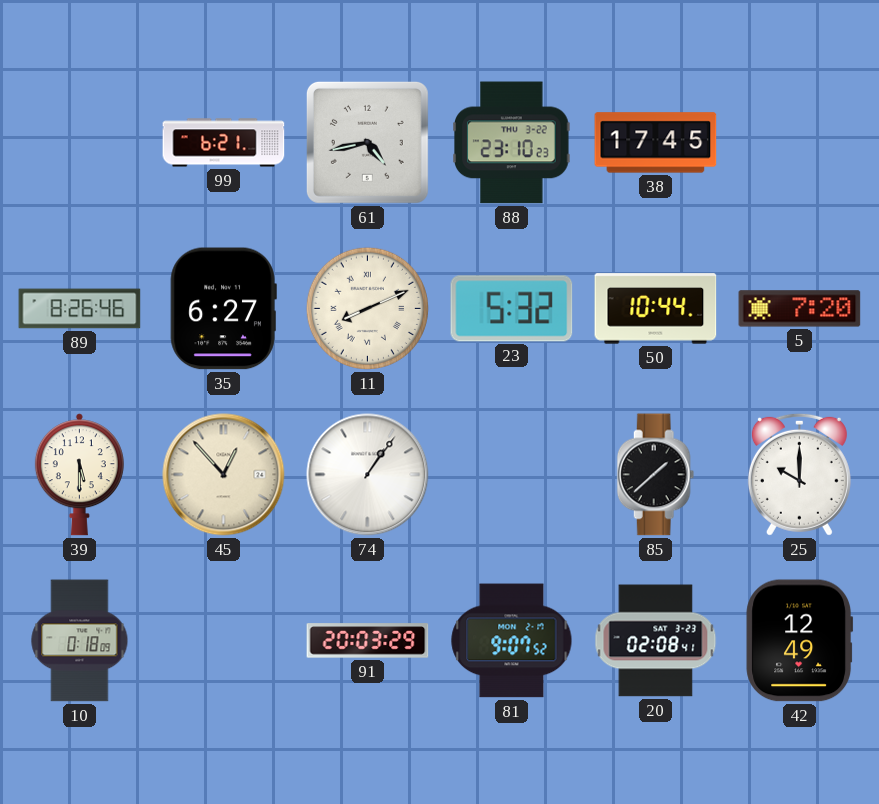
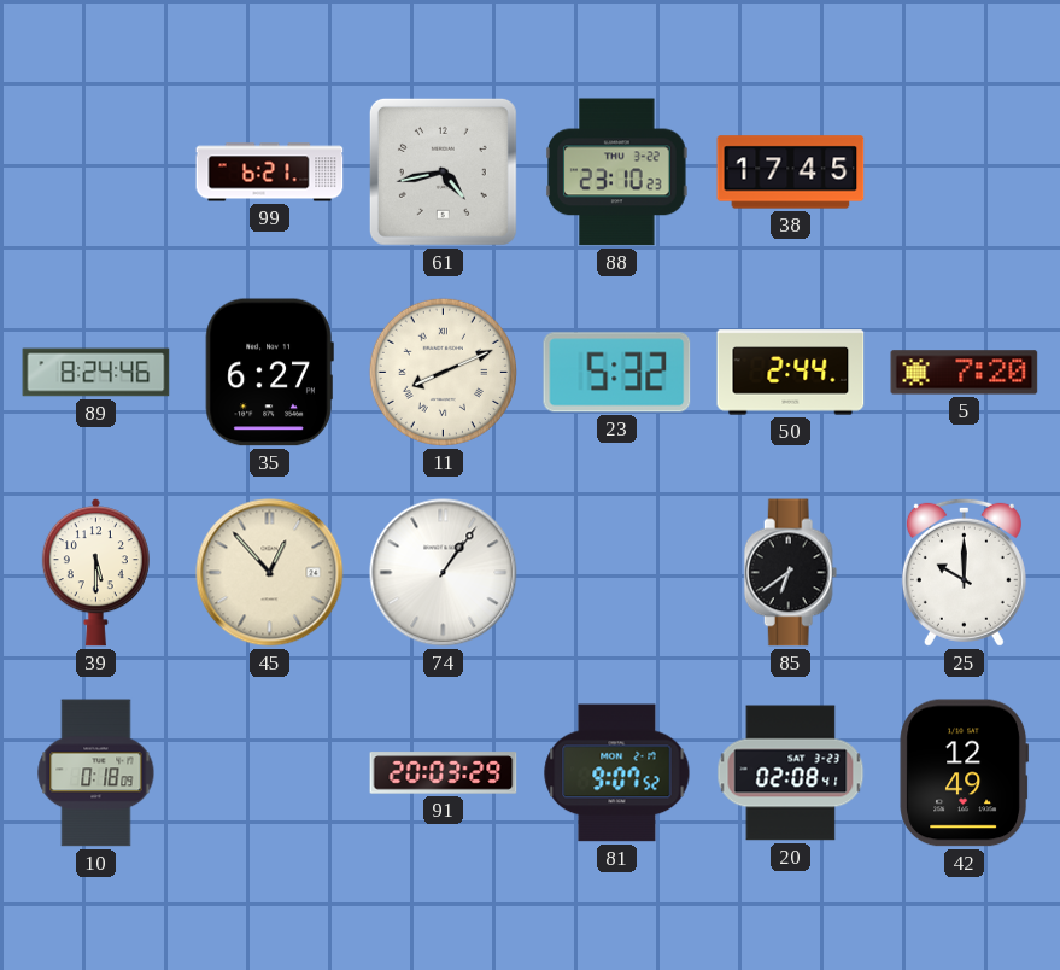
89: 8:26 -> 8:24 (96, 373)
50: 10:44 -> 2:44 (791, 373)
85: 1:38 -> 6:39 (791, 573)
